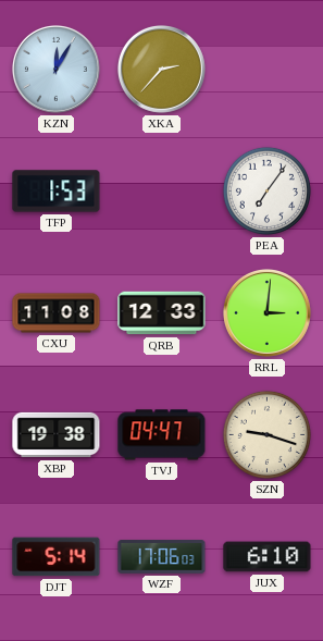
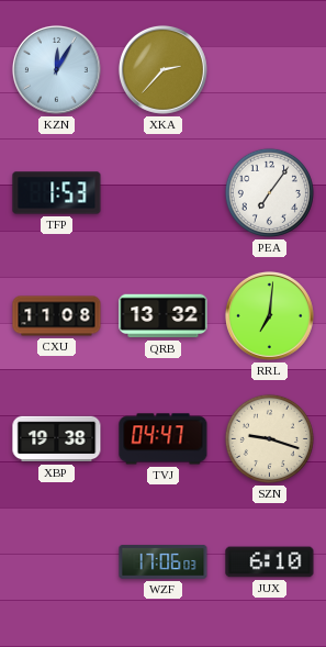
QRB: 12:33 -> 13:32 (164, 316)
RRL: 3:01 -> 7:01 (269, 315)
DJT: 5:14 -> none (57, 557)
